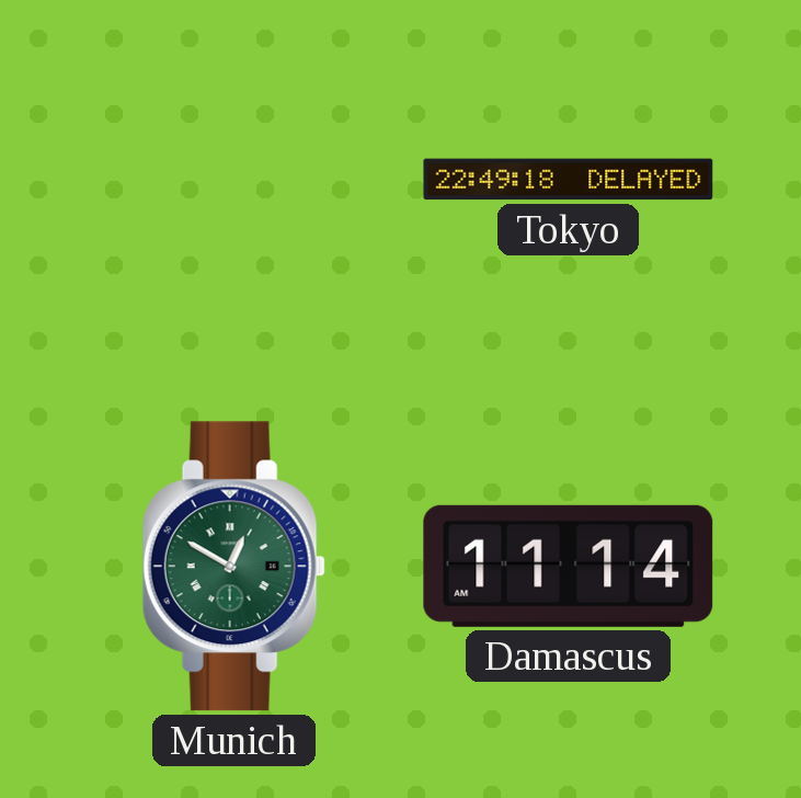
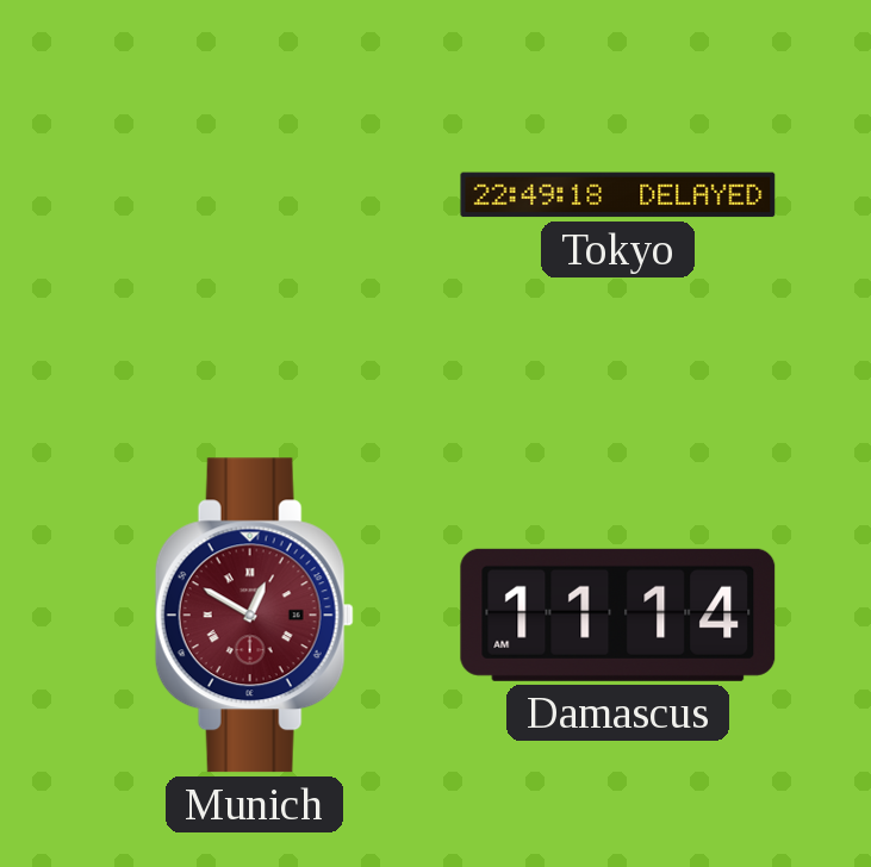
Munich dial: green -> burgundy (254, 616)
